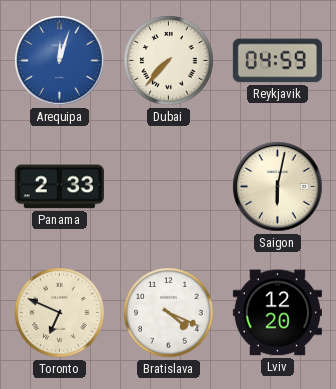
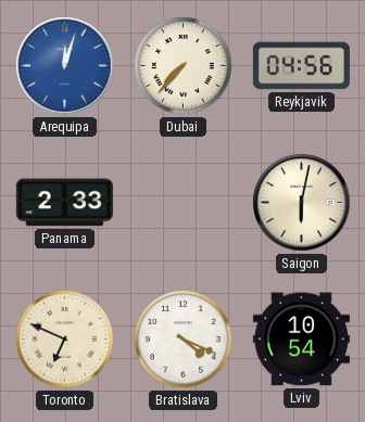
Reykjavik: 04:59 -> 04:56 (301, 66)
Lviv: 12:20 -> 10:54 (301, 340)
